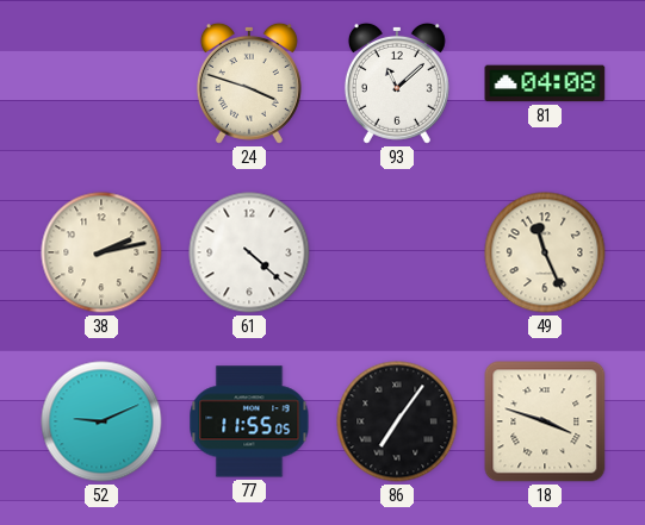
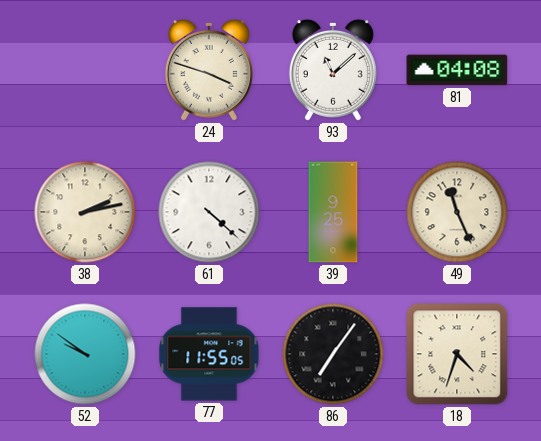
39: none -> 9:25 (333, 212)
52: 9:11 -> 9:51 (85, 354)
18: 3:48 -> 4:33 (457, 354)
